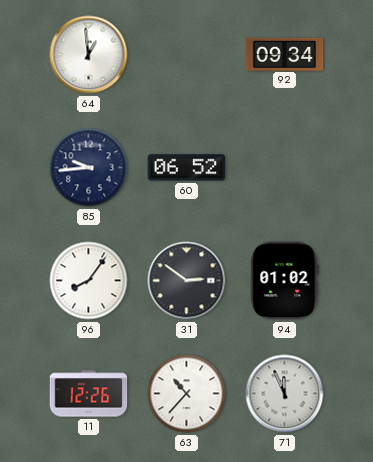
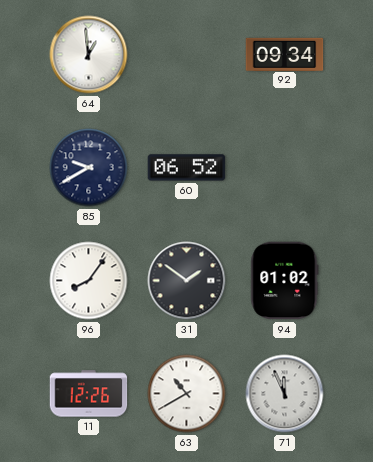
85: 9:44 -> 9:40 (89, 168)
31: 2:51 -> 1:51 (187, 281)
63: 10:37 -> 10:40 (187, 394)
